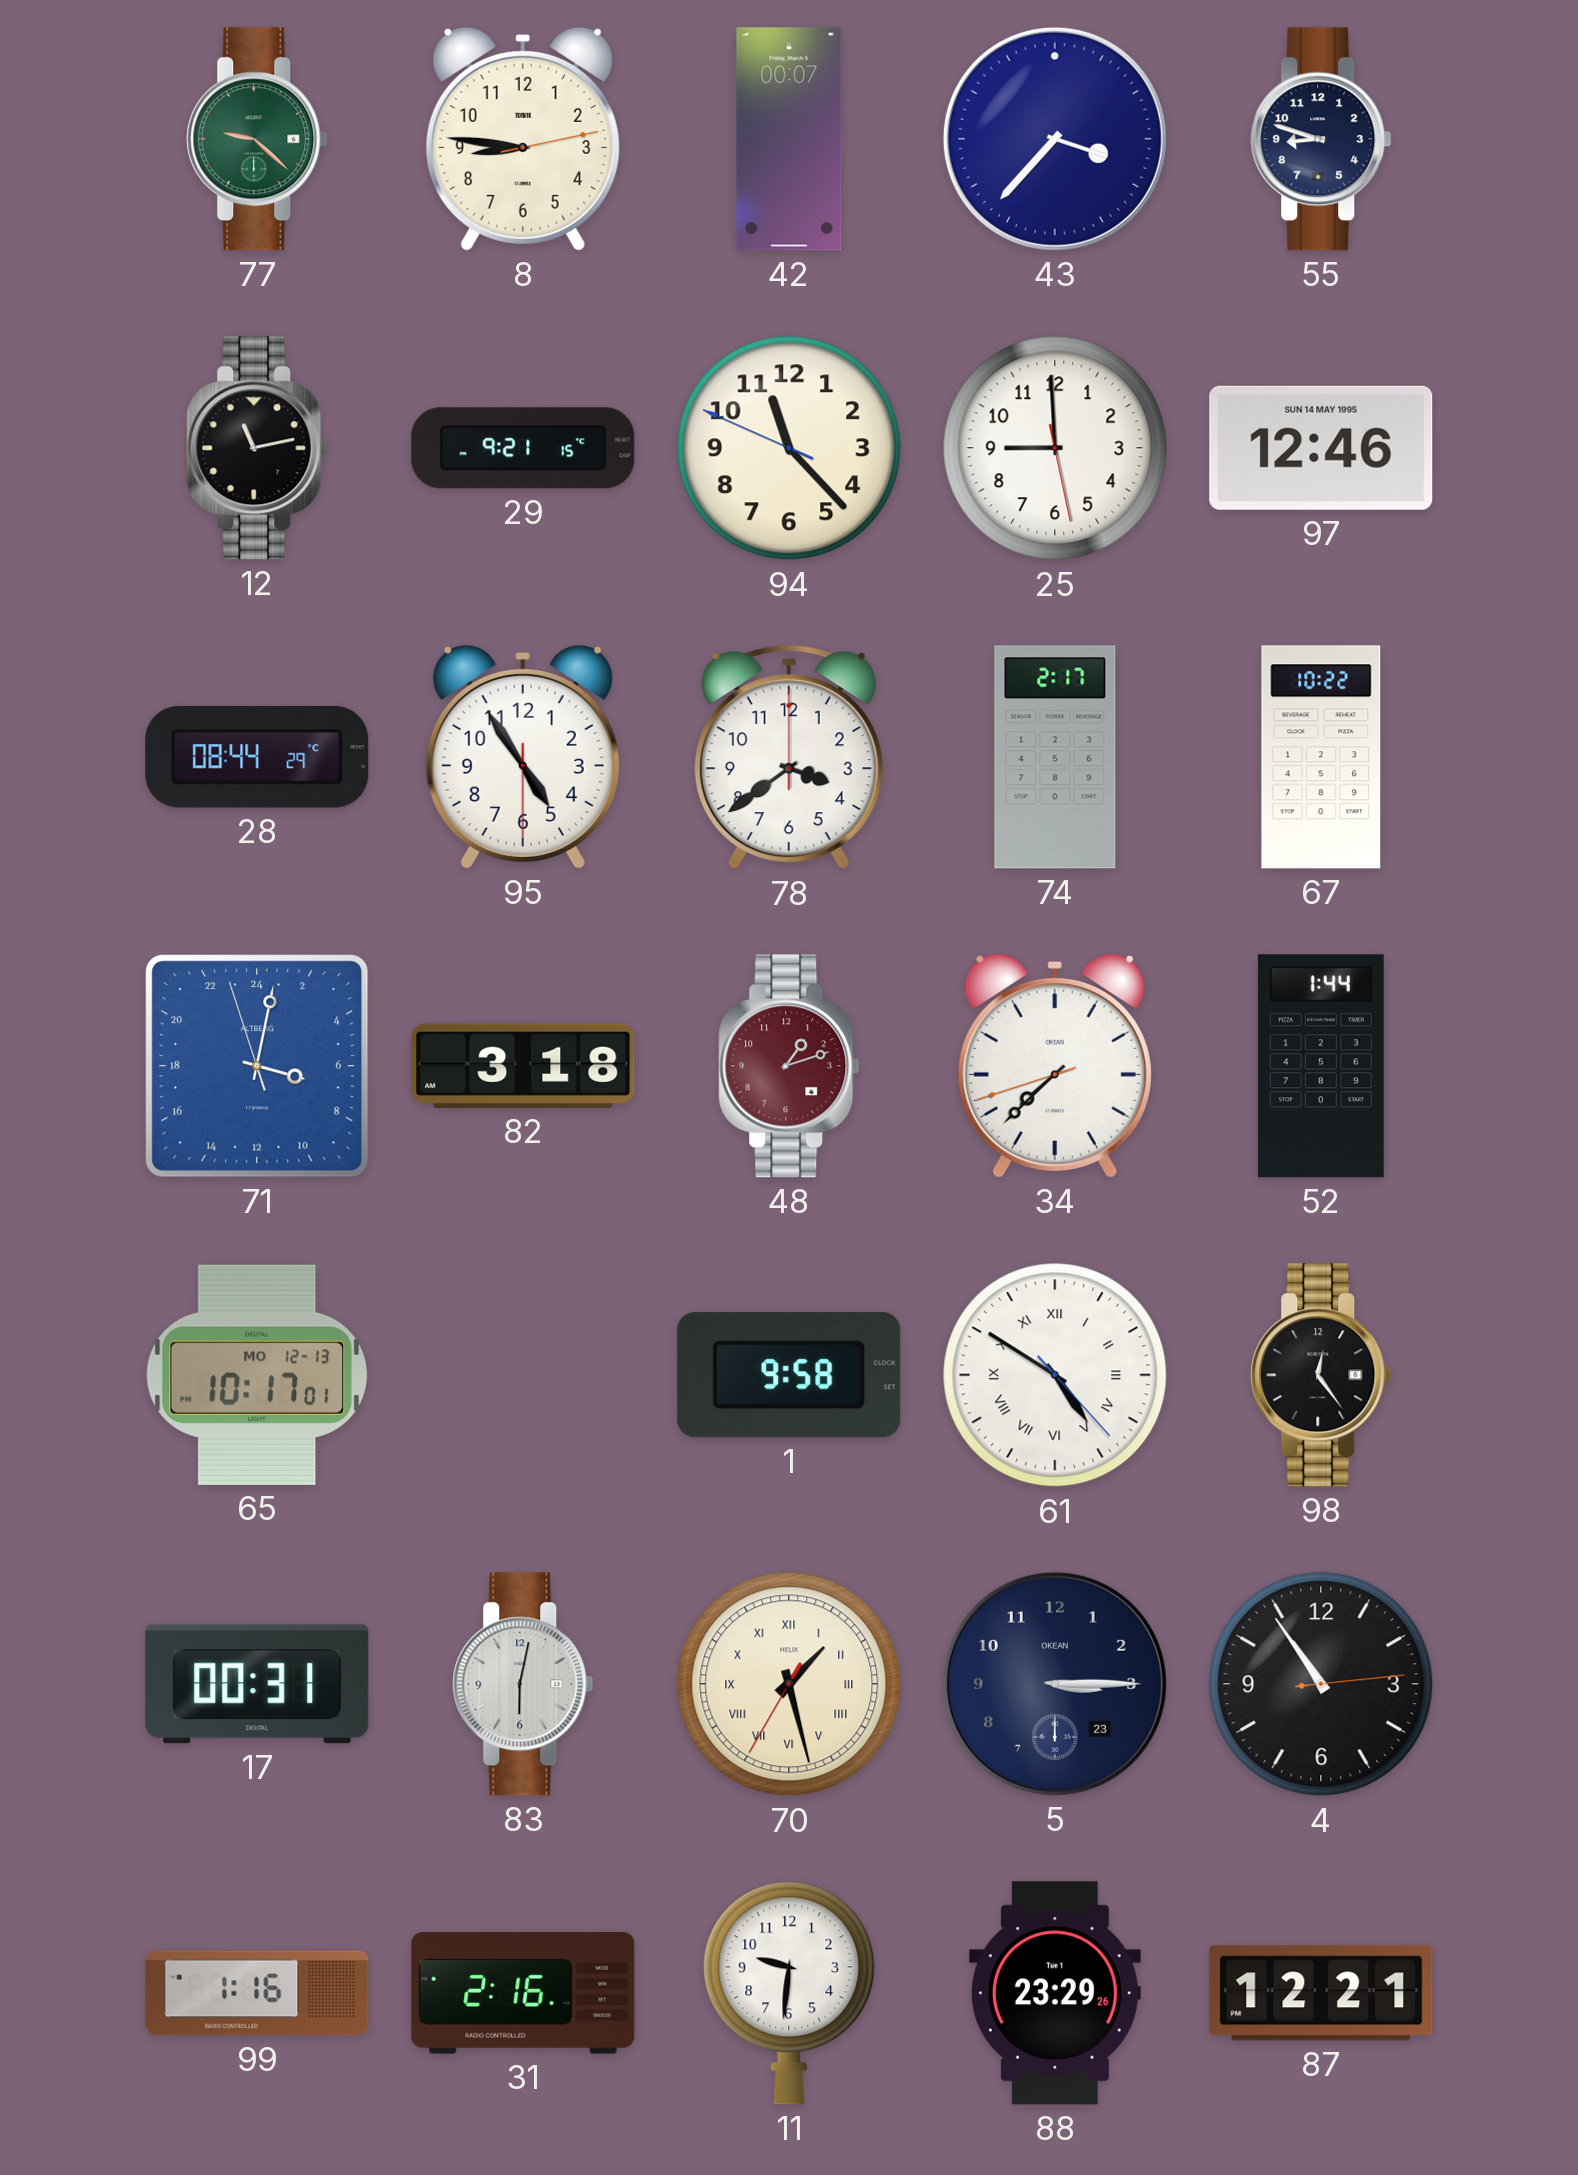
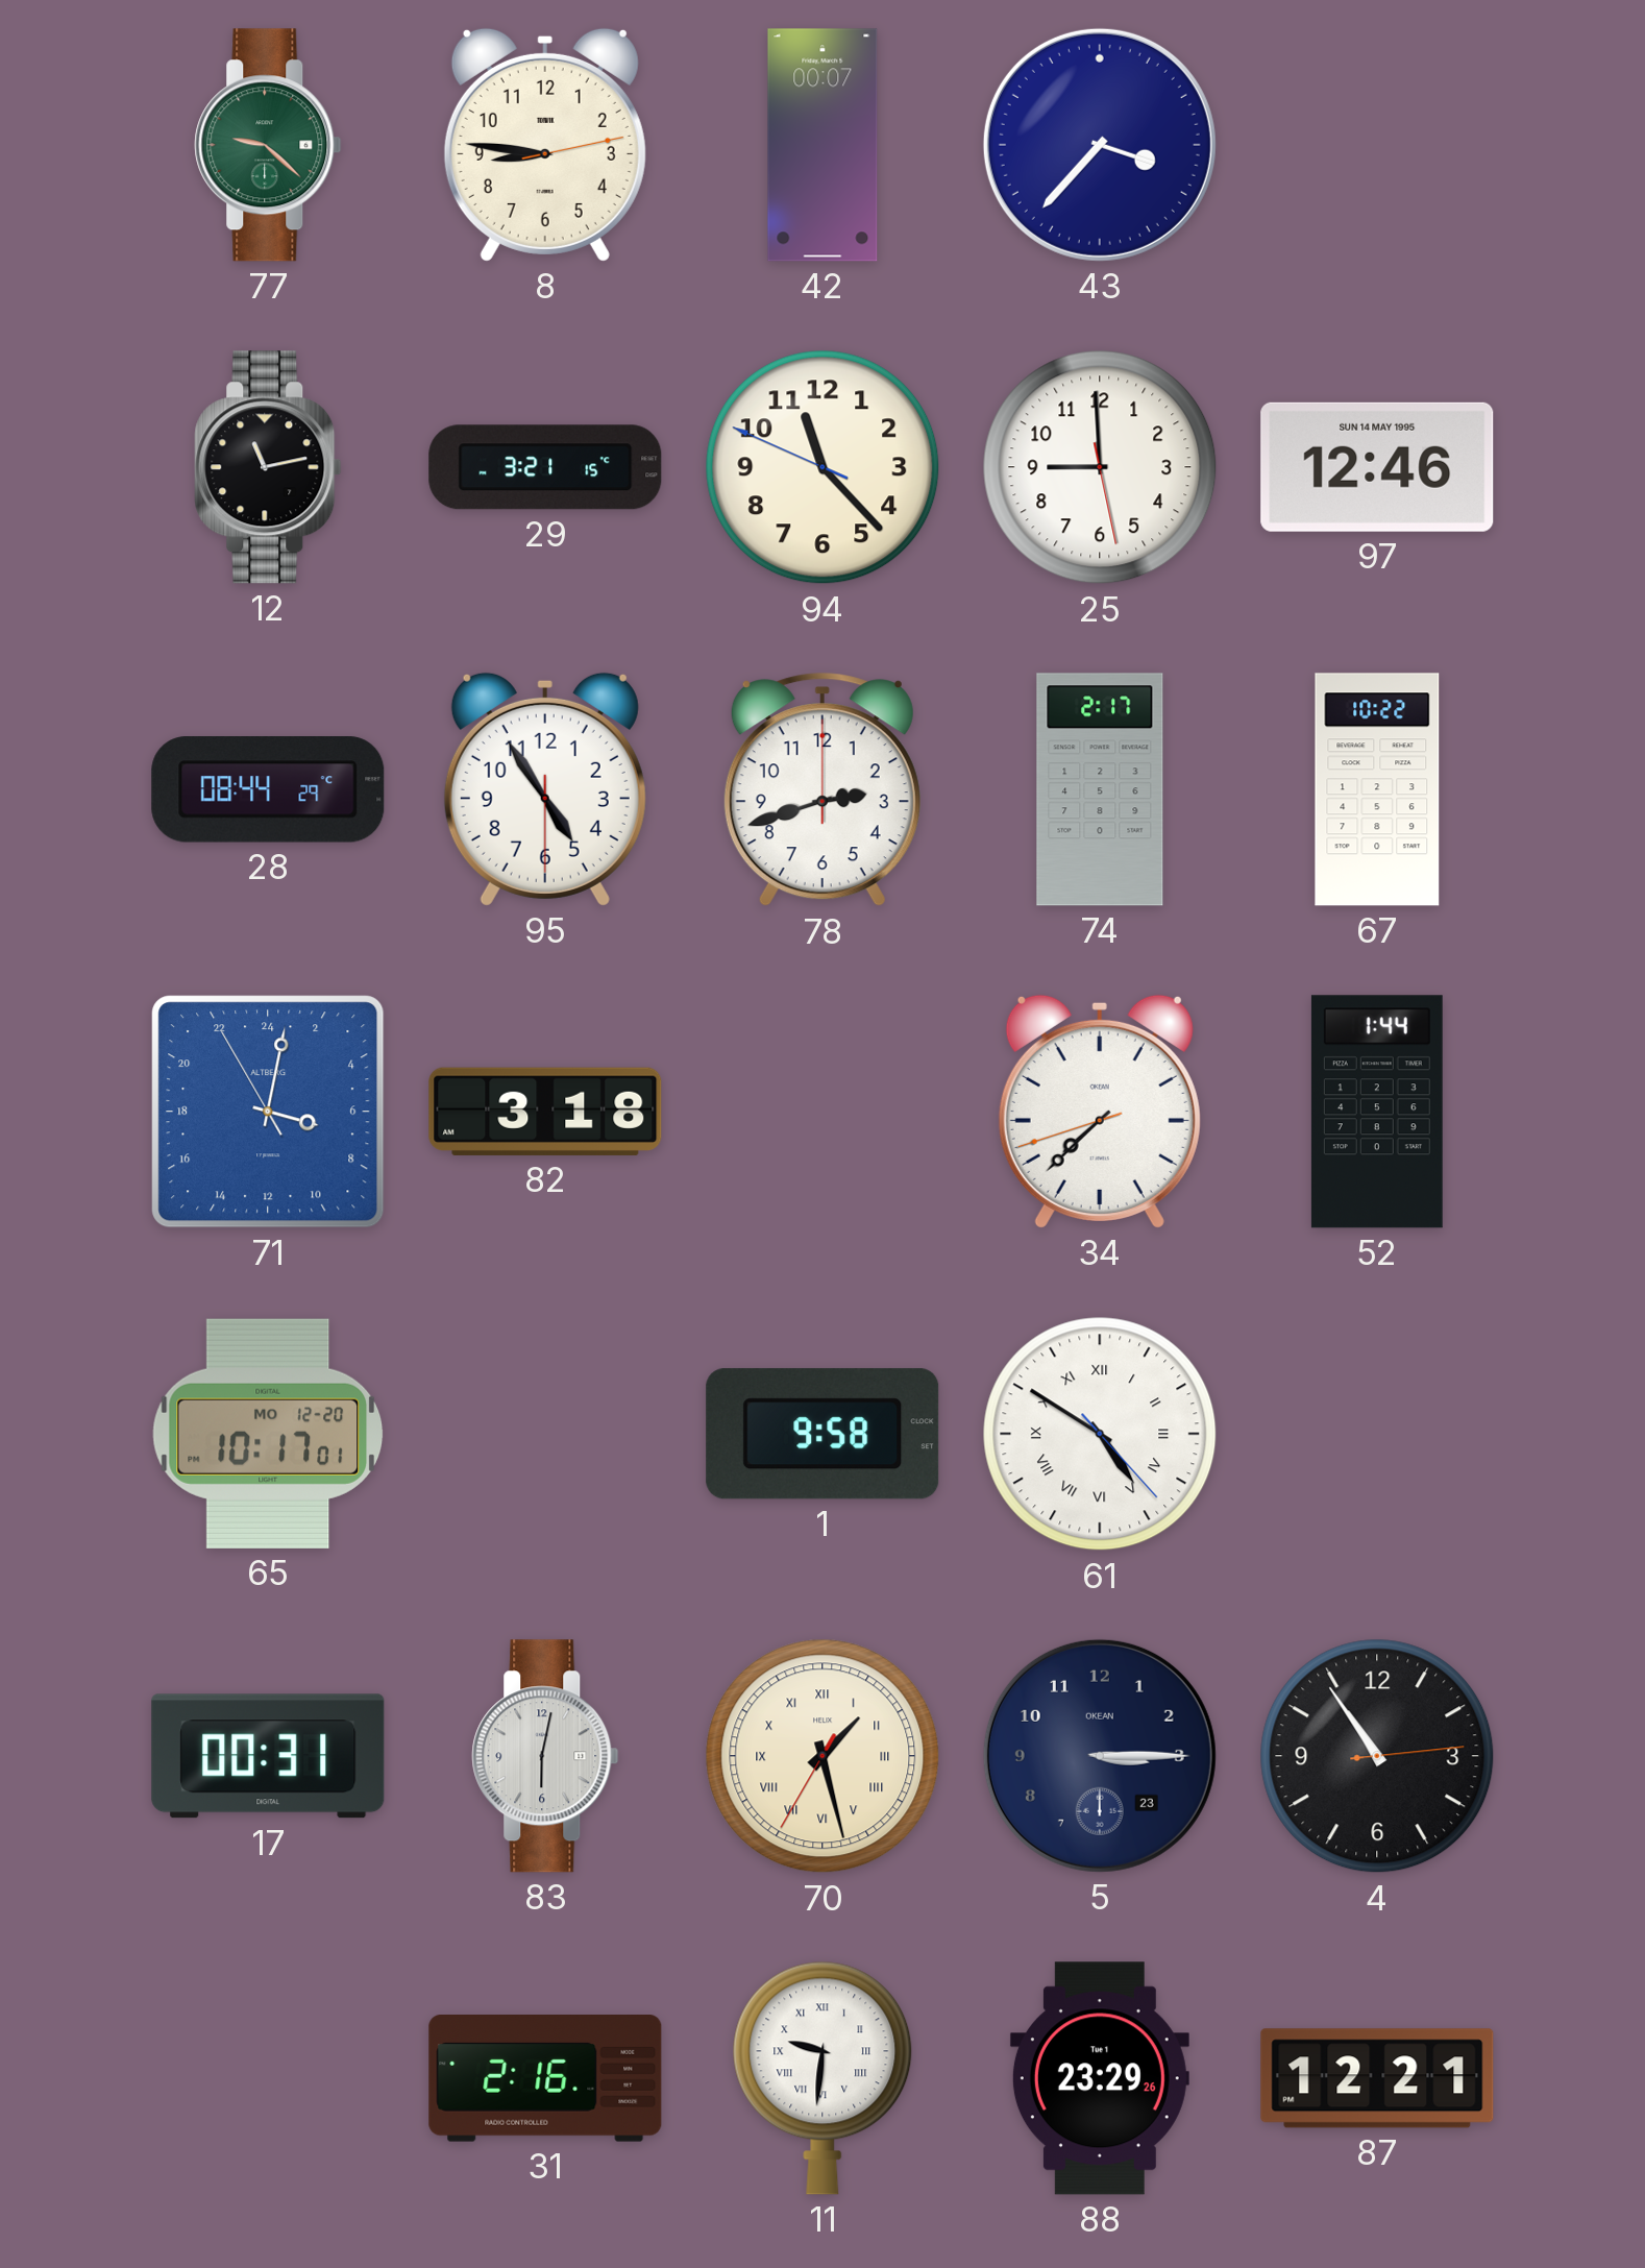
55: 8:48 -> none (1321, 139)
29: 9:21 -> 3:21 (545, 467)
78: 3:39 -> 2:42 (822, 790)
71: 7:01:57 -> 7:01:55 (268, 1112)
48: 1:12 -> none (789, 1066)
65 date: MO 12-13 -> MO 12-20 (268, 1434)
98: 12:24 -> none (1321, 1375)
99: 1:16 -> none (257, 1993)
11 numerals: Arabic -> Roman (822, 2078)
